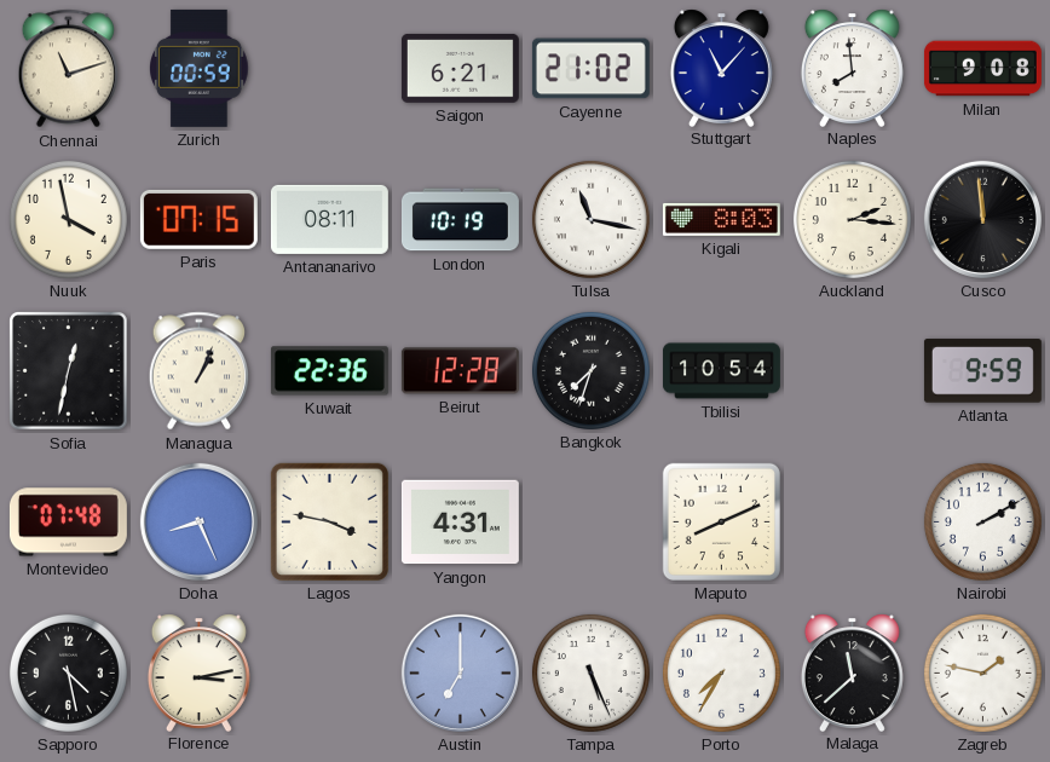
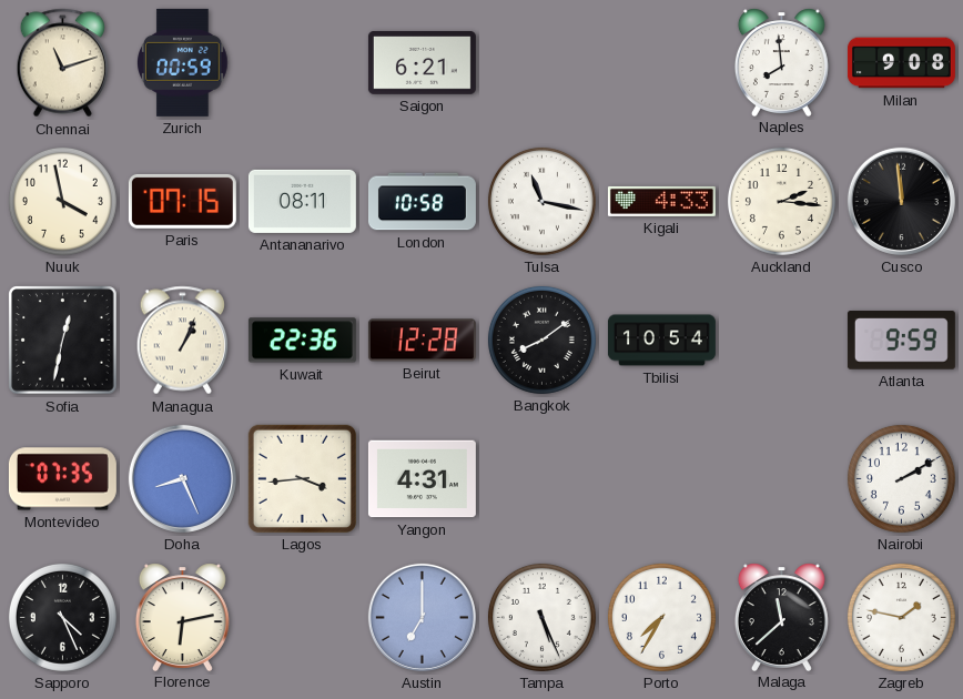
Cayenne: 21:02 -> none (590, 69)
Stuttgart: 11:07 -> none (721, 68)
London: 10:19 -> 10:58 (422, 202)
Kigali: 8:03 -> 4:33 (661, 201)
Bangkok: 7:33 -> 8:09 (541, 340)
Montevideo: 07:48 -> 07:35 (62, 479)
Lagos: 3:47 -> 3:44 (302, 478)
Maputo: 8:11 -> none (721, 521)
Sapporo: 4:28 -> 4:26 (62, 617)
Florence: 3:13 -> 6:13 (182, 617)
